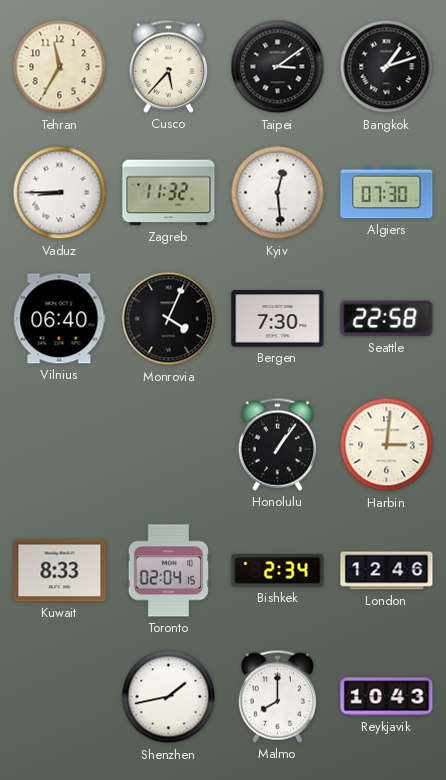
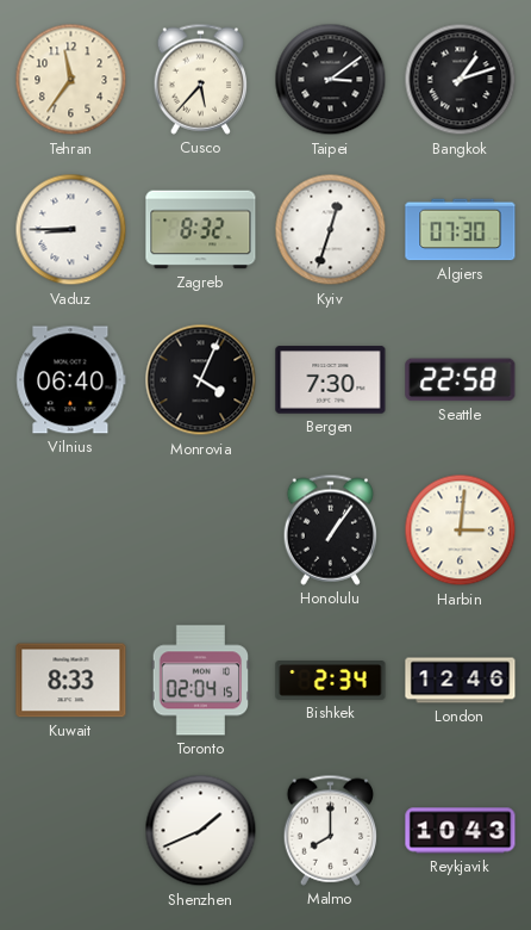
Tehran: 11:35 -> 11:36 (71, 80)
Zagreb: 11:32 -> 8:32 (201, 230)
Kyiv: 12:29 -> 12:33 (331, 230)
Shenzhen: 1:43 -> 1:41 (201, 831)
